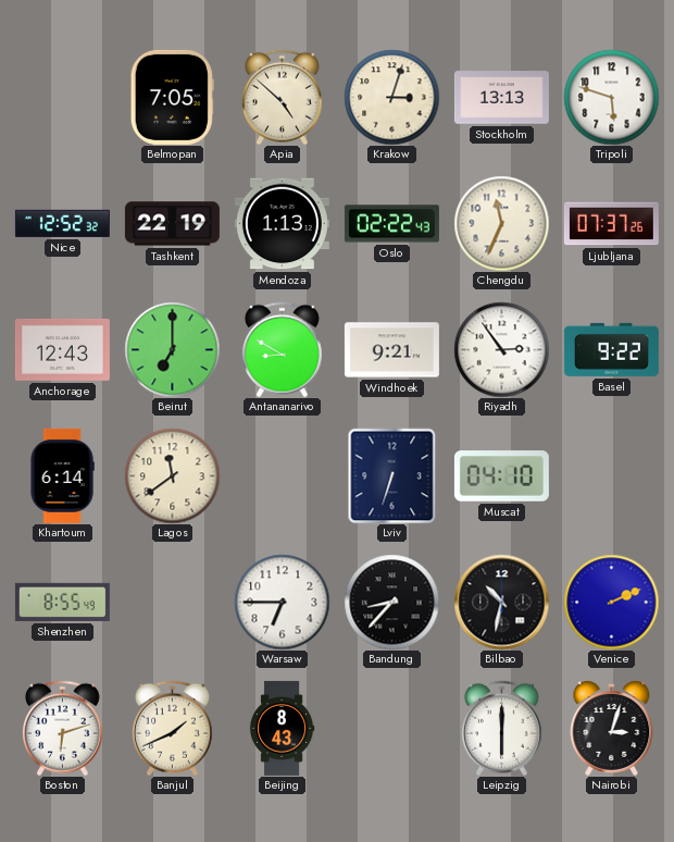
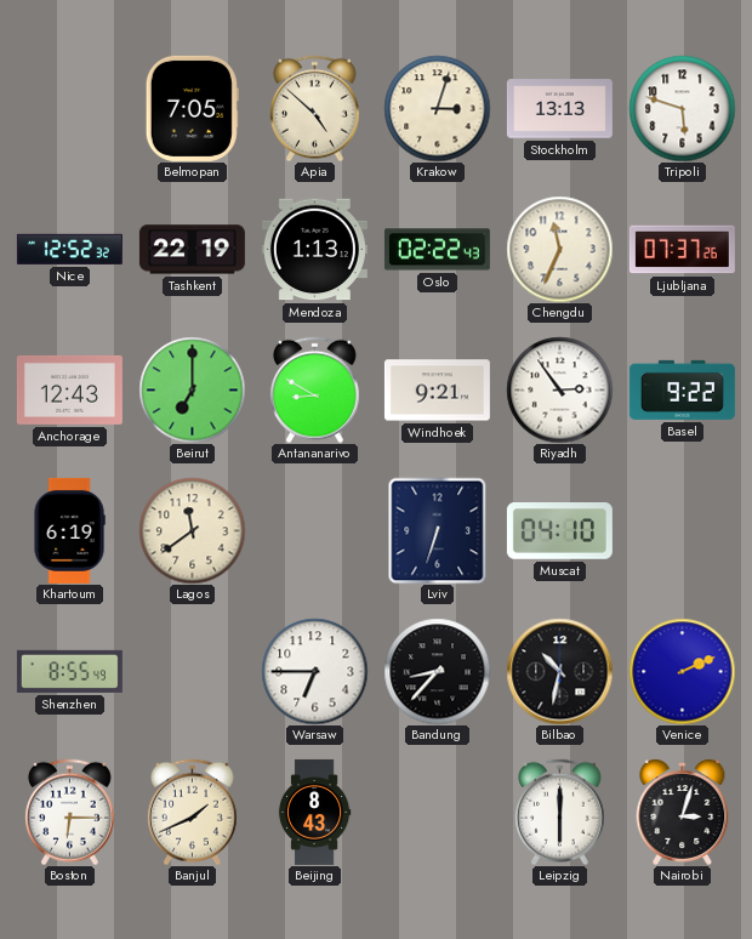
Khartoum: 6:14 -> 6:19 (69, 530)
Boston: 6:12 -> 6:15 (69, 812)
